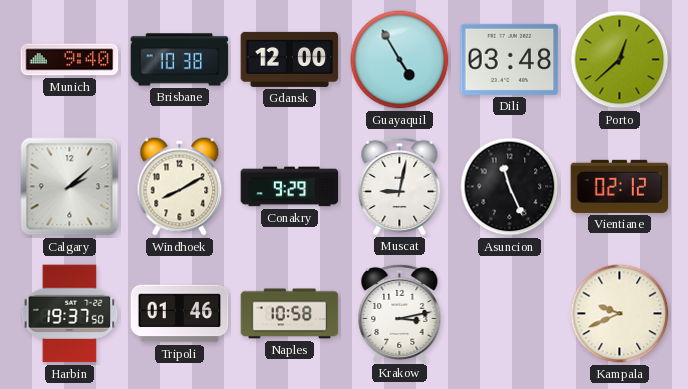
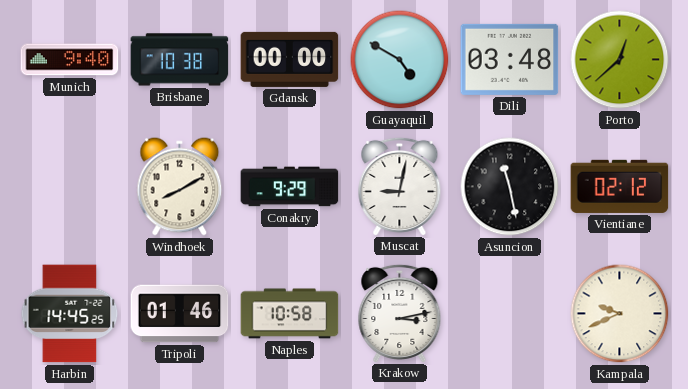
Gdansk: 12:00 -> 00:00 (290, 59)
Guayaquil: 4:55 -> 4:50 (400, 60)
Calgary: 2:08 -> none (70, 187)
Asuncion: 11:26 -> 11:28 (510, 187)
Harbin: 19:37 -> 14:45 (70, 314)
